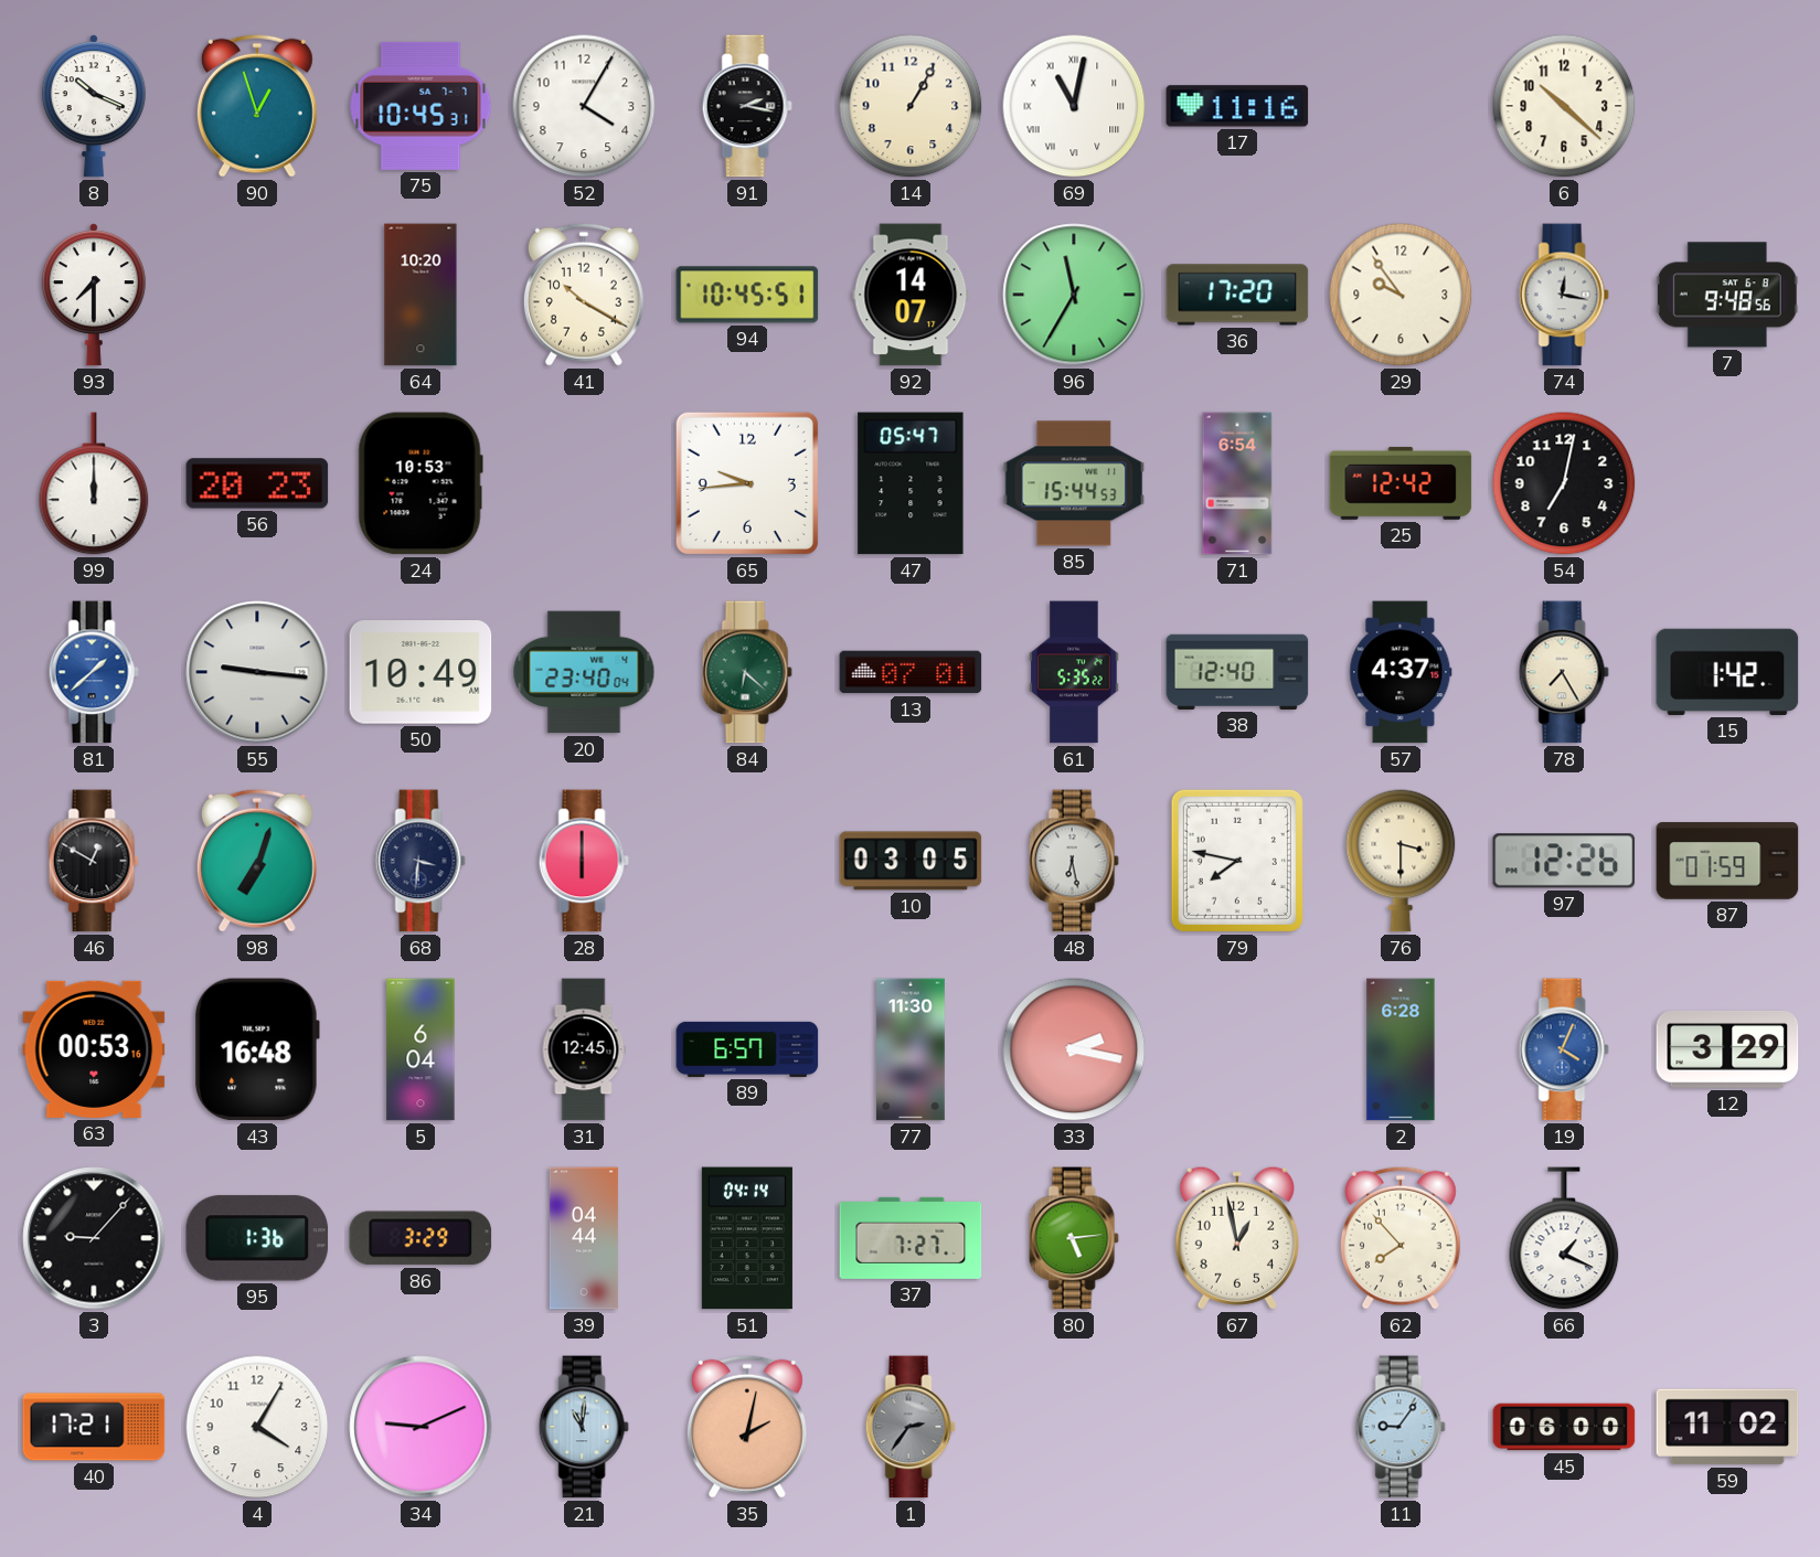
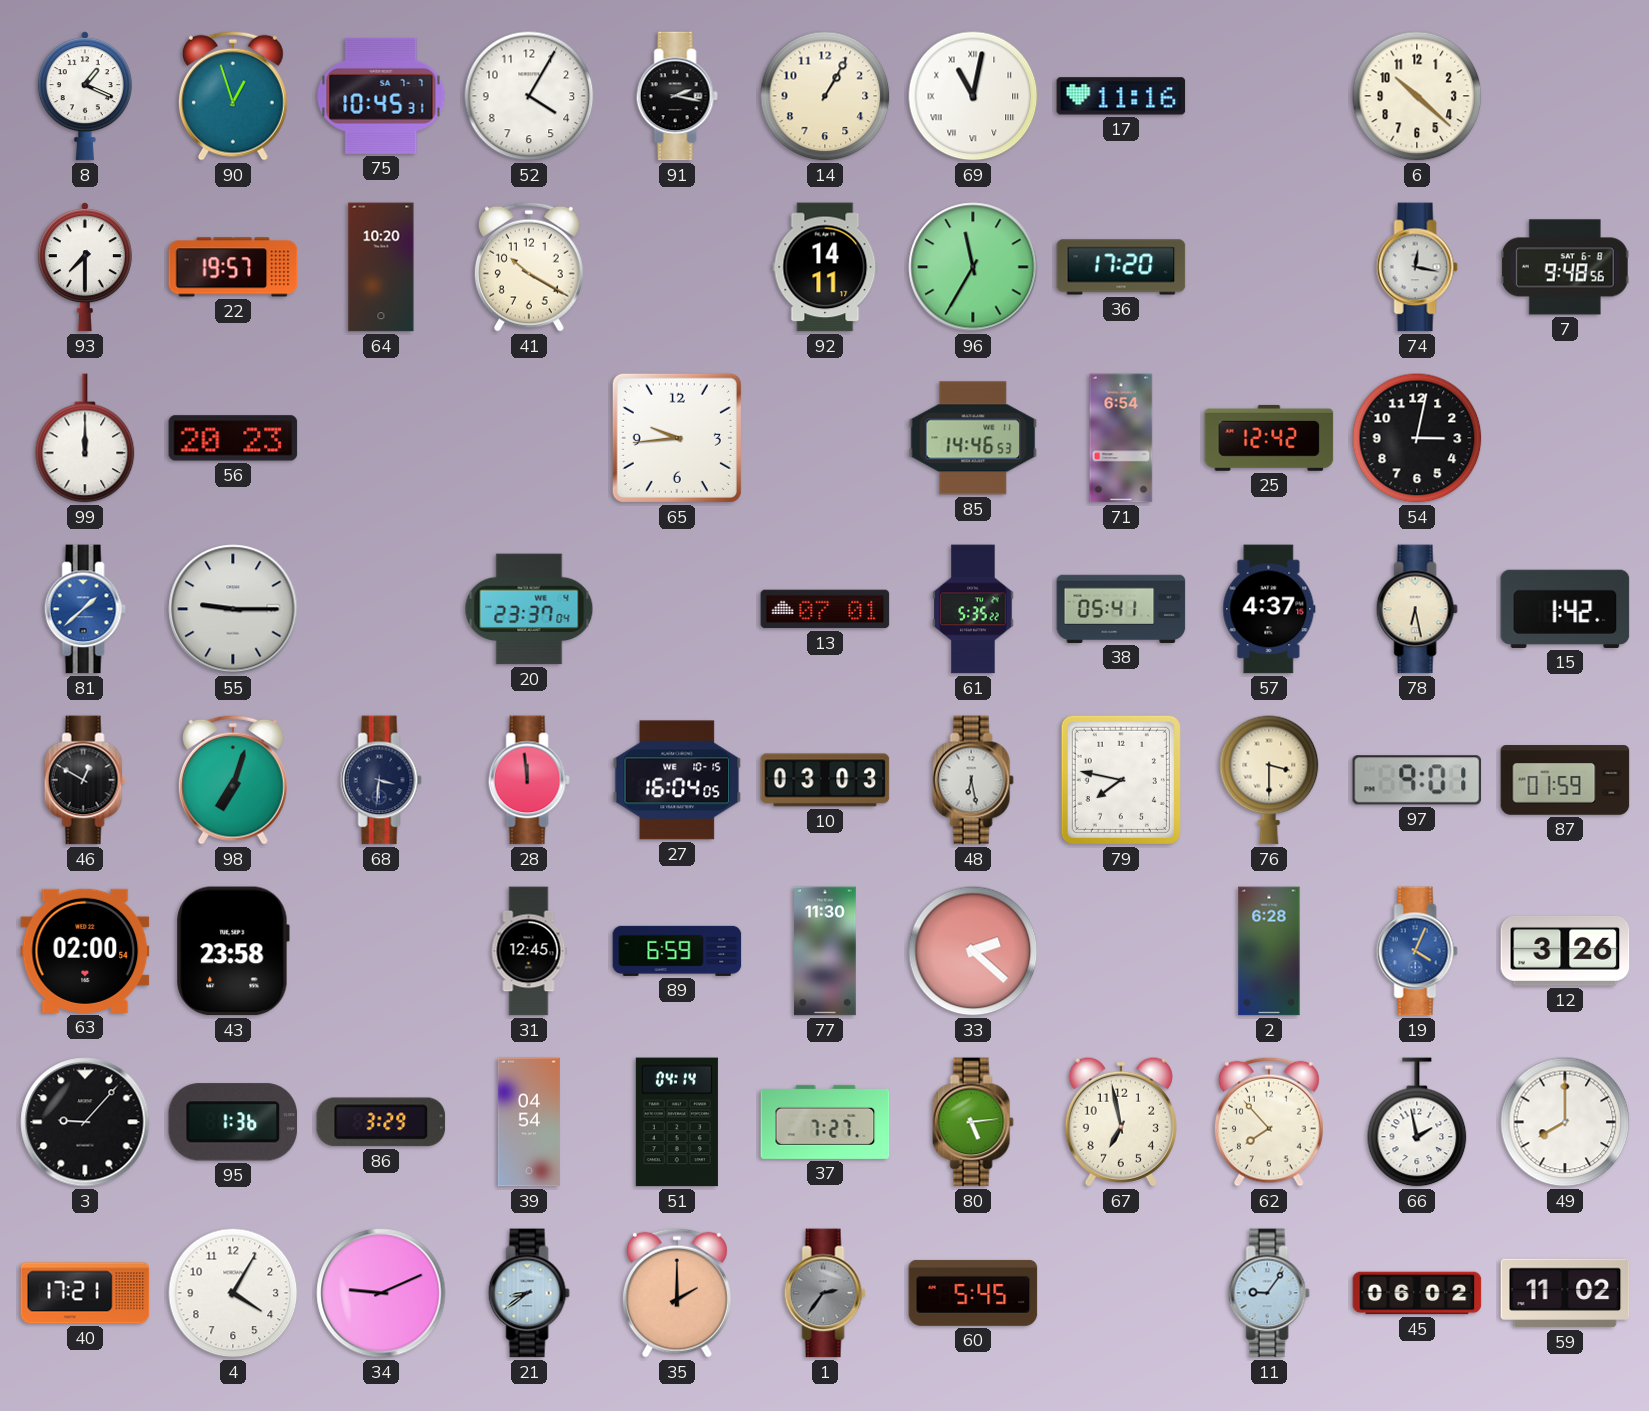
8: 10:19 -> 1:19 (85, 96)
22: none -> 19:57 (233, 267)
94: 10:45 -> none (747, 295)
92: 14:07 -> 14:11 (825, 267)
29: 9:54 -> none (1401, 295)
24: 10:53 -> none (421, 483)
47: 05:47 -> none (911, 483)
85: 15:44 -> 14:46 (973, 438)
54: 7:02 -> 3:02 (1417, 438)
55: 9:16 -> 9:15 (233, 609)
50: 10:49 -> none (421, 672)
20: 23:40 -> 23:37 (529, 609)
84: 6:22 -> none (747, 672)
38: 12:40 -> 05:41 (1121, 609)
78: 7:25 -> 6:28 (1417, 609)
28: 6:00 -> 11:59 (529, 780)
27: none -> 16:04 (677, 780)
10: 03:05 -> 03:03 (825, 780)
97: 12:26 -> 9:01 (1417, 780)
63: 00:53 -> 02:00 (85, 951)
43: 16:48 -> 23:58 (233, 951)
5: 6:04 -> none (421, 1049)
89: 6:57 -> 6:59 (677, 951)
33: 2:17 -> 2:22 (973, 951)
12: 3:29 -> 3:26 (1565, 952)
39: 04:44 -> 04:54 (529, 1122)
67: 12:58 -> 6:58 (1121, 1122)
66: 1:19 -> 1:58 (1417, 1122)
49: none -> 8:00 (1565, 1122)
21: 11:01 -> 8:39 (529, 1293)
35: 2:02 -> 2:00 (677, 1293)
60: none -> 5:45 (973, 1293)
45: 06:00 -> 06:02 (1417, 1293)
